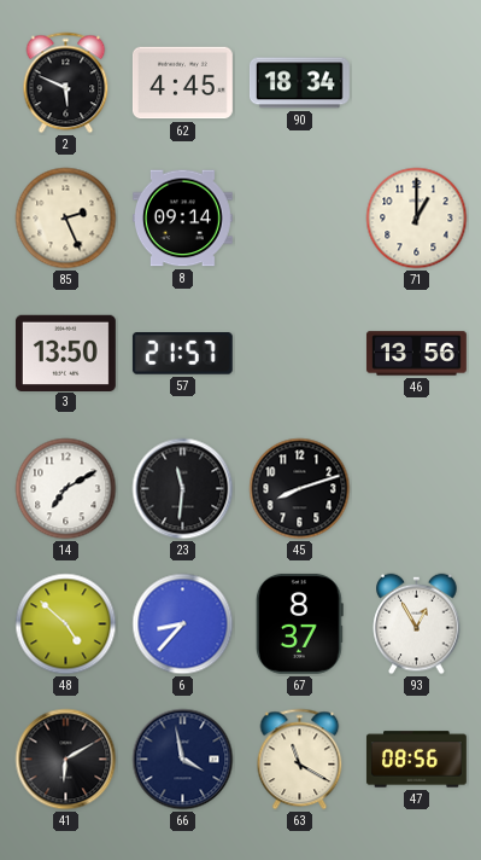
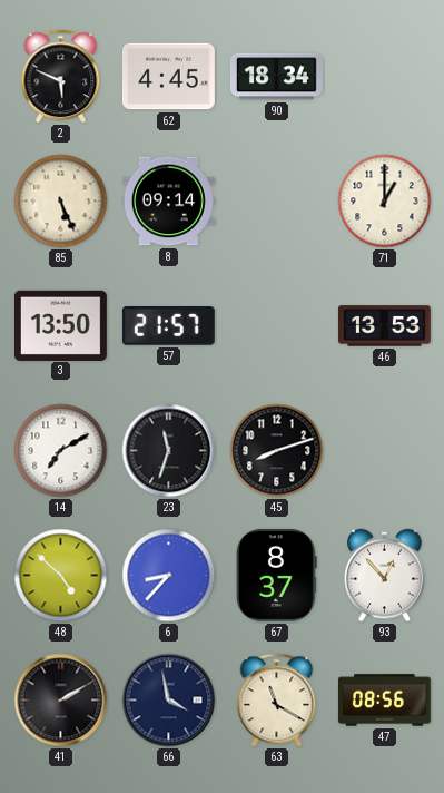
85: 2:26 -> 5:26 (61, 202)
46: 13:56 -> 13:53 (384, 326)
23: 11:31 -> 11:33 (169, 451)
93: 12:55 -> 12:53 (385, 576)
41: 6:10 -> 2:10 (61, 701)
